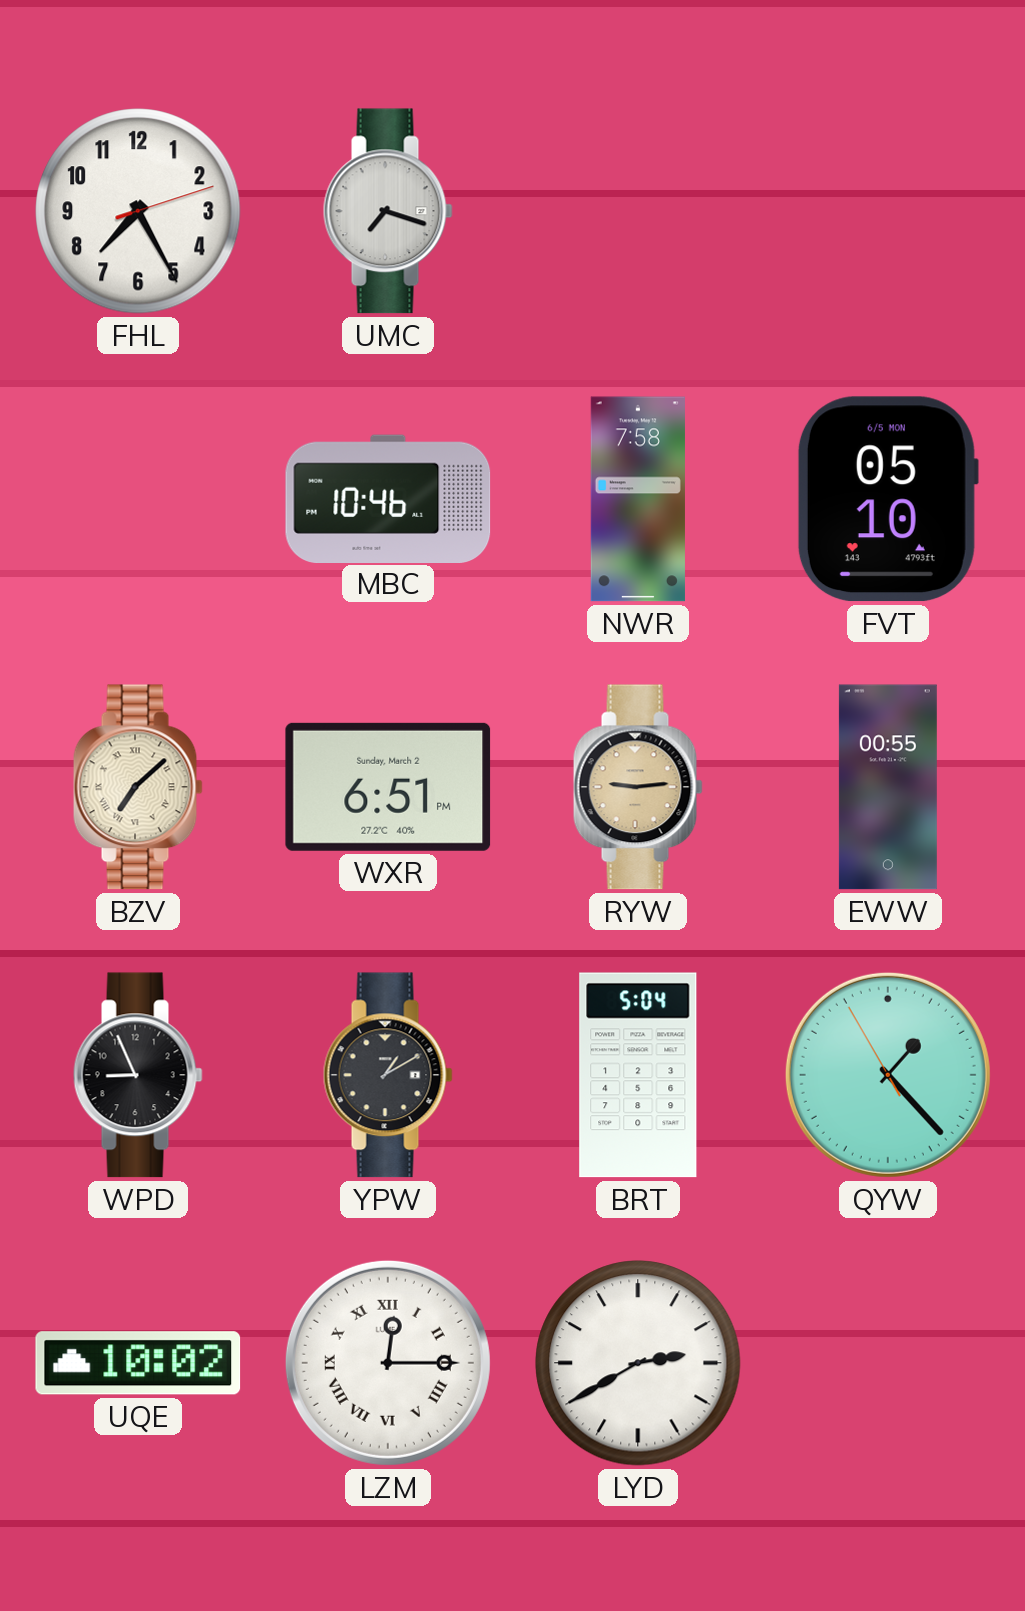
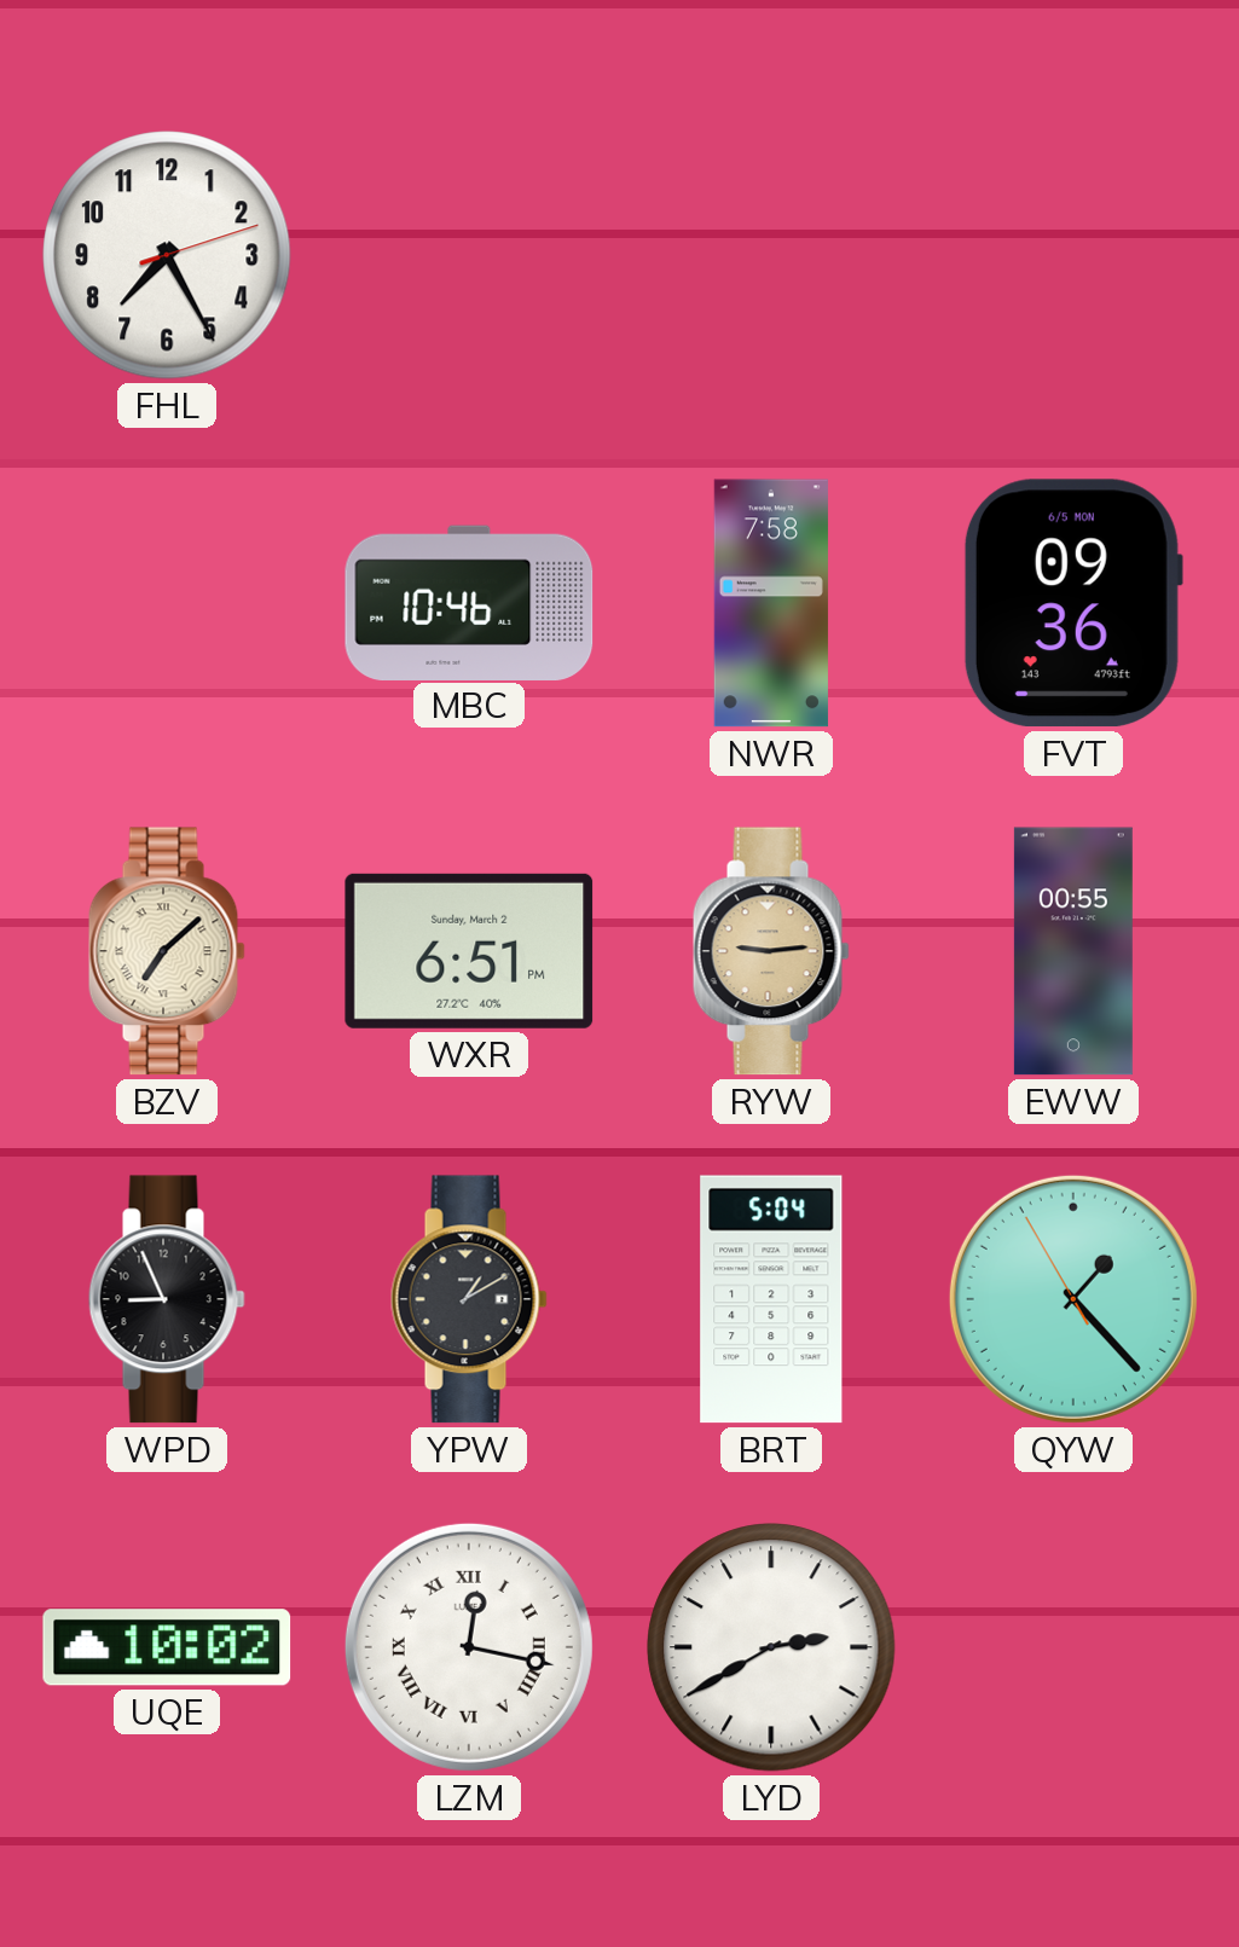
UMC: 7:18 -> none (388, 211)
FVT: 05:10 -> 09:36 (1072, 603)
LZM: 12:15 -> 12:17 (469, 1647)
